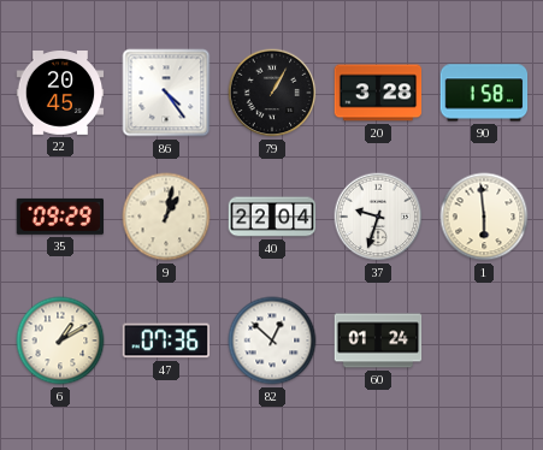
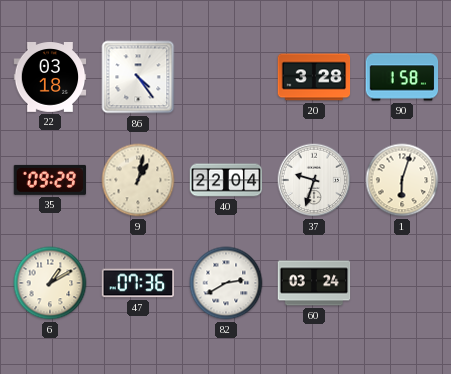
22: 20:45 -> 03:18 (50, 78)
79: 1:05 -> none (272, 93)
1: 5:59 -> 6:03 (402, 180)
82: 12:52 -> 2:40 (226, 283)
60: 01:24 -> 03:24 (314, 283)
